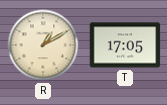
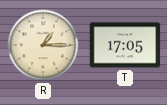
R: 1:10 -> 1:15 (43, 45)
